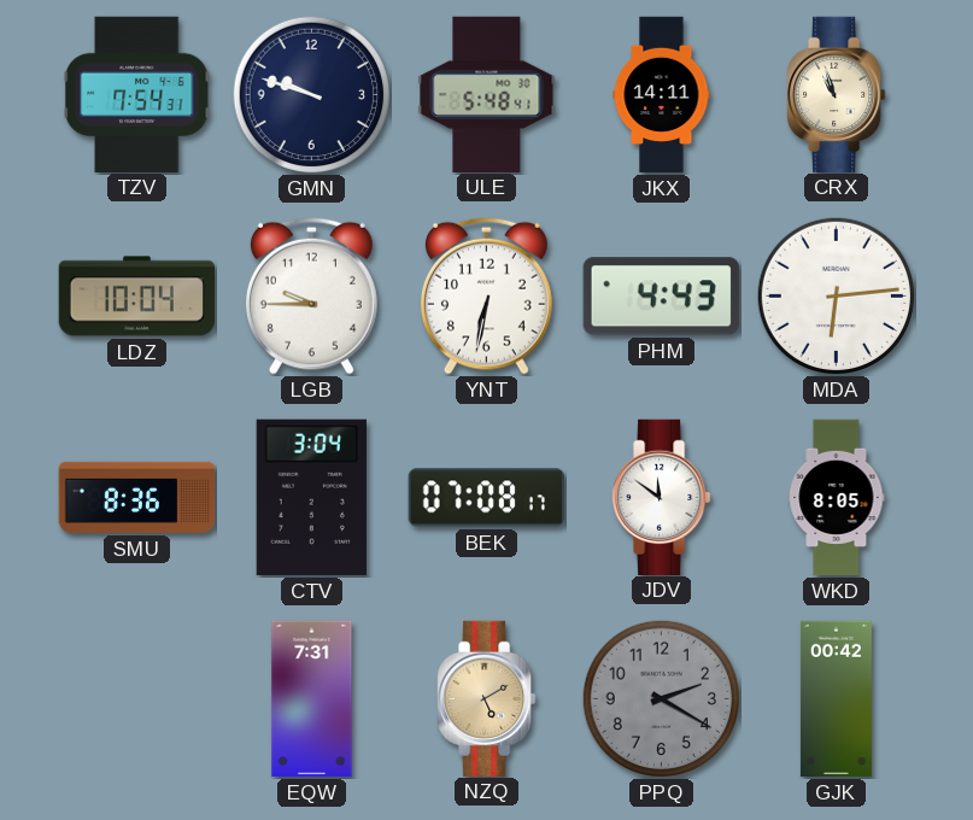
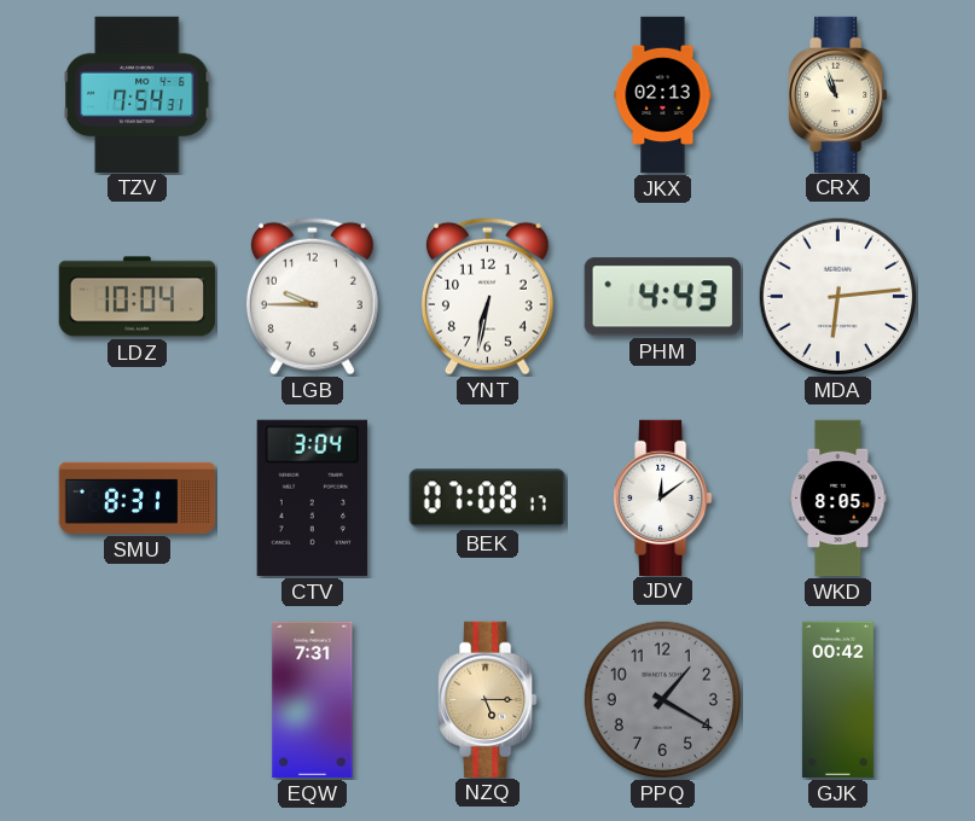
GMN: 9:48 -> none (312, 95)
ULE: 5:48 -> none (487, 94)
JKX: 14:11 -> 02:13 (663, 95)
SMU: 8:36 -> 8:31 (138, 497)
JDV: 11:51 -> 12:09 (663, 497)
NZQ: 5:10 -> 5:15 (488, 699)
PPQ: 2:20 -> 1:20 (663, 700)
